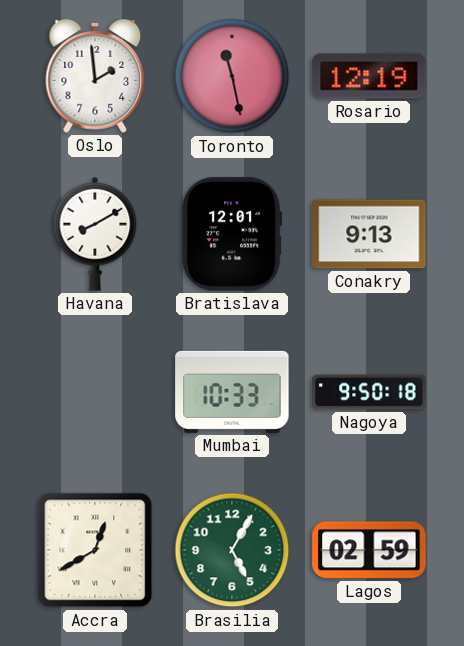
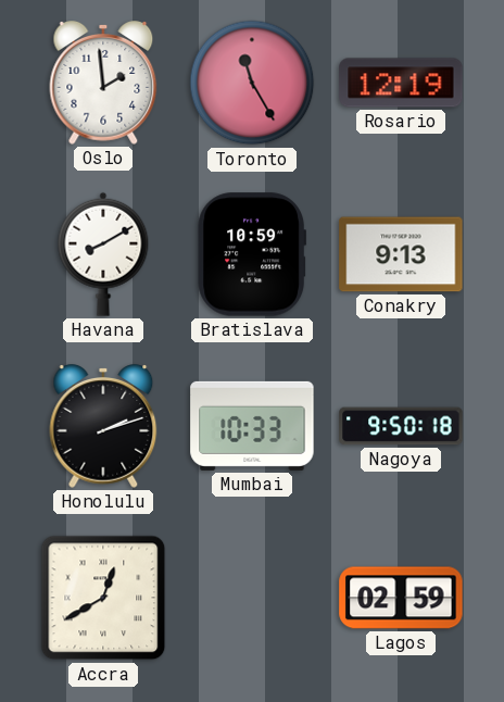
Toronto: 11:28 -> 11:25 (252, 83)
Bratislava: 12:01 -> 10:59 (251, 254)
Honolulu: none -> 2:12 (103, 427)
Brasilia: 5:05 -> none (232, 550)
